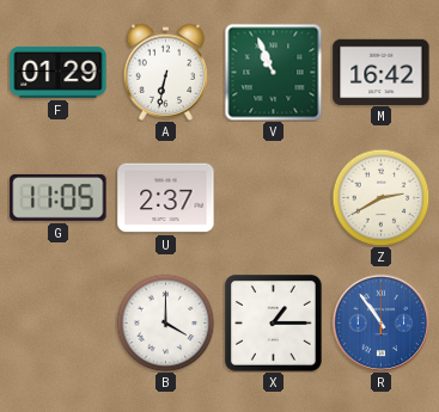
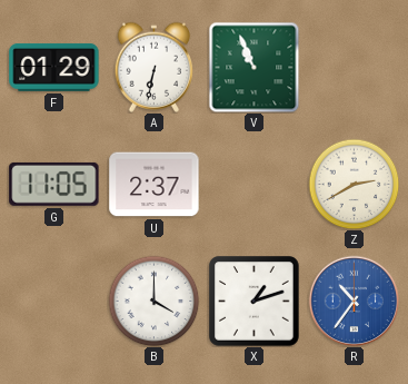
M: 16:42 -> none (382, 72)
X: 1:15 -> 1:12 (255, 302)
R: 10:54 -> 10:36 (354, 301)
